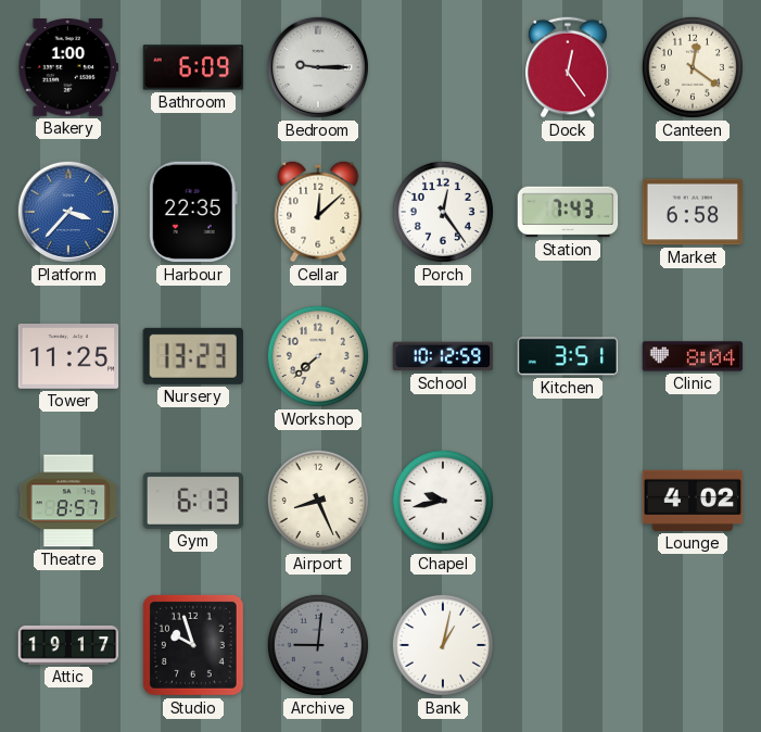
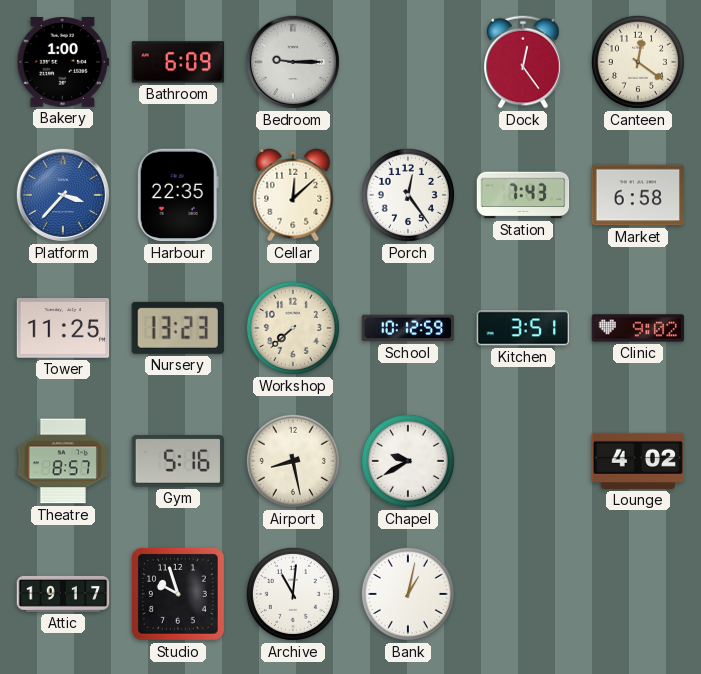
Clinic: 8:04 -> 9:02 (638, 328)
Gym: 6:13 -> 5:16 (177, 461)
Airport: 8:26 -> 8:28 (293, 461)
Chapel: 9:43 -> 9:40 (408, 461)
Archive: 9:01 -> 11:01 (293, 594)
Archive dial: grey -> white (293, 594)
